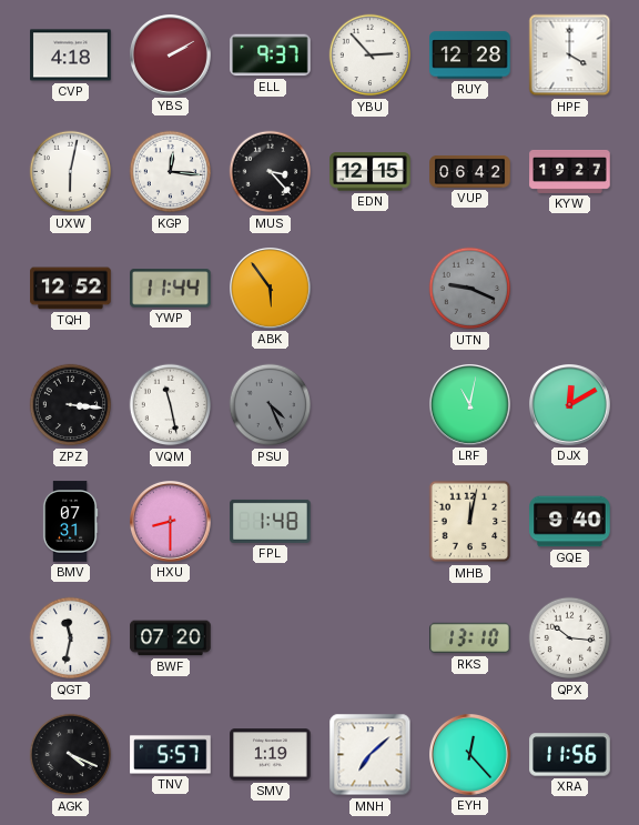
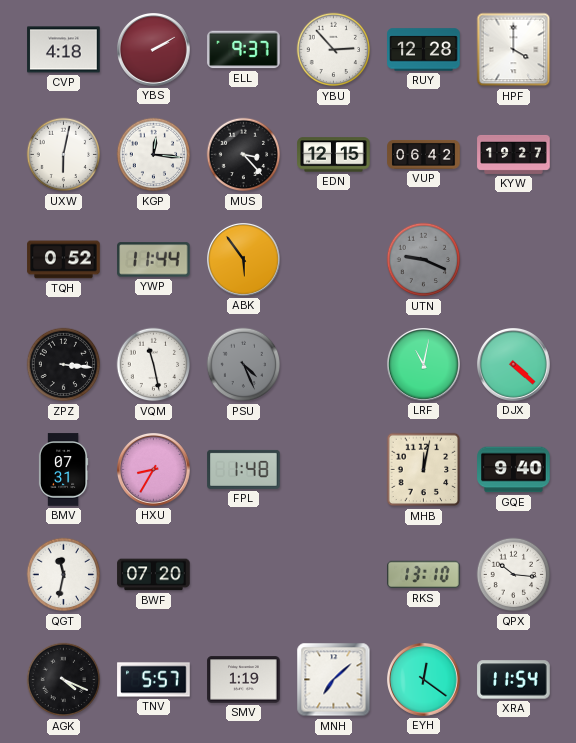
TQH: 12:52 -> 0:52 (64, 260)
DJX: 12:10 -> 4:22 (514, 365)
HXU: 8:30 -> 8:35 (154, 470)
EYH: 12:23 -> 12:21 (424, 680)
XRA: 11:56 -> 11:54 (514, 680)
